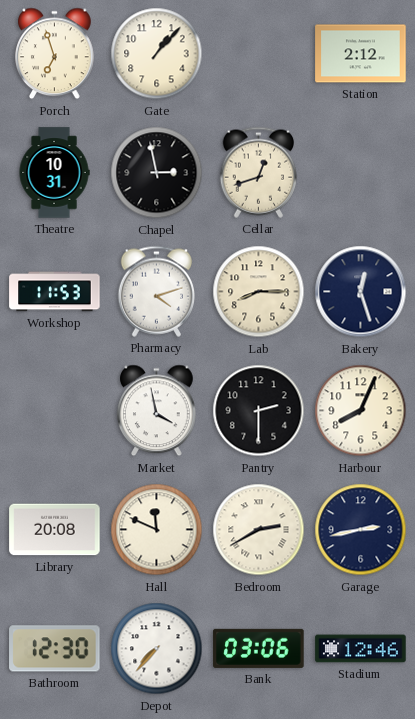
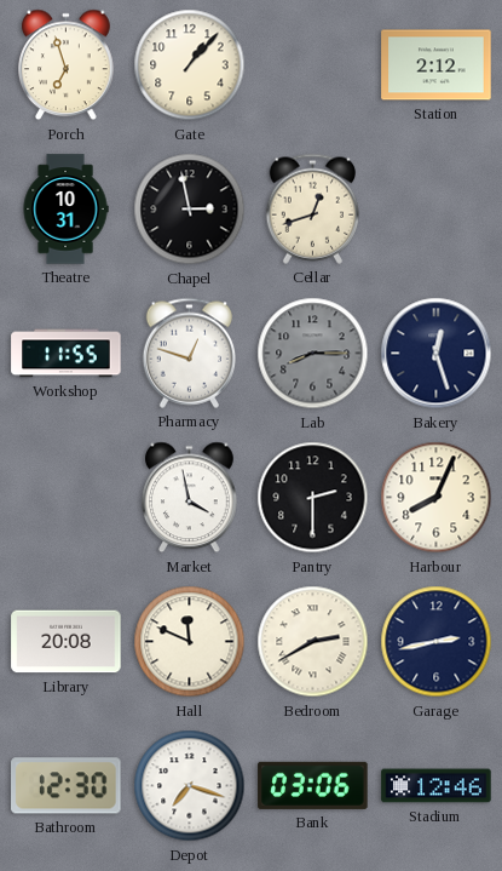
Workshop: 11:53 -> 11:55 (67, 354)
Pharmacy: 4:12 -> 12:48 (190, 353)
Lab dial: cream -> grey (313, 354)
Depot: 7:37 -> 7:18 (190, 786)
